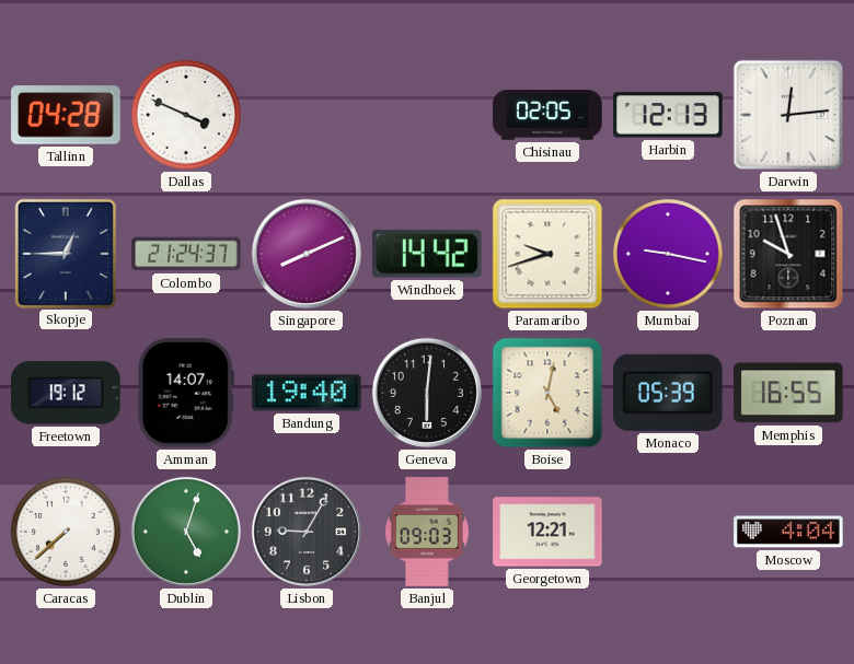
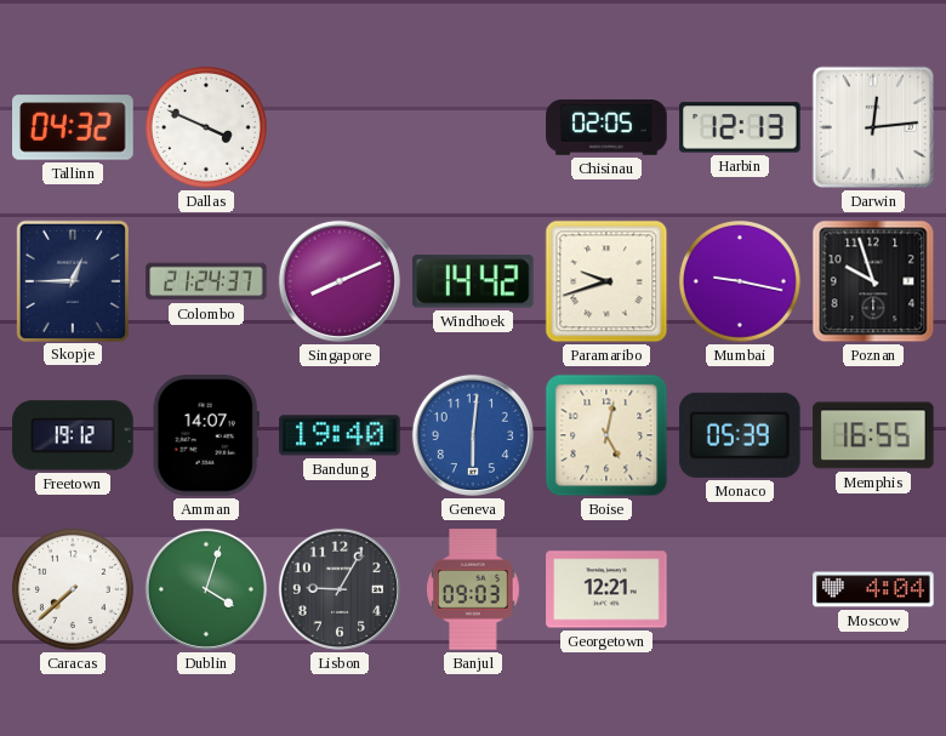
Tallinn: 04:28 -> 04:32 (73, 127)
Geneva dial: black -> blue (473, 435)
Dublin: 5:03 -> 4:03 (206, 589)
